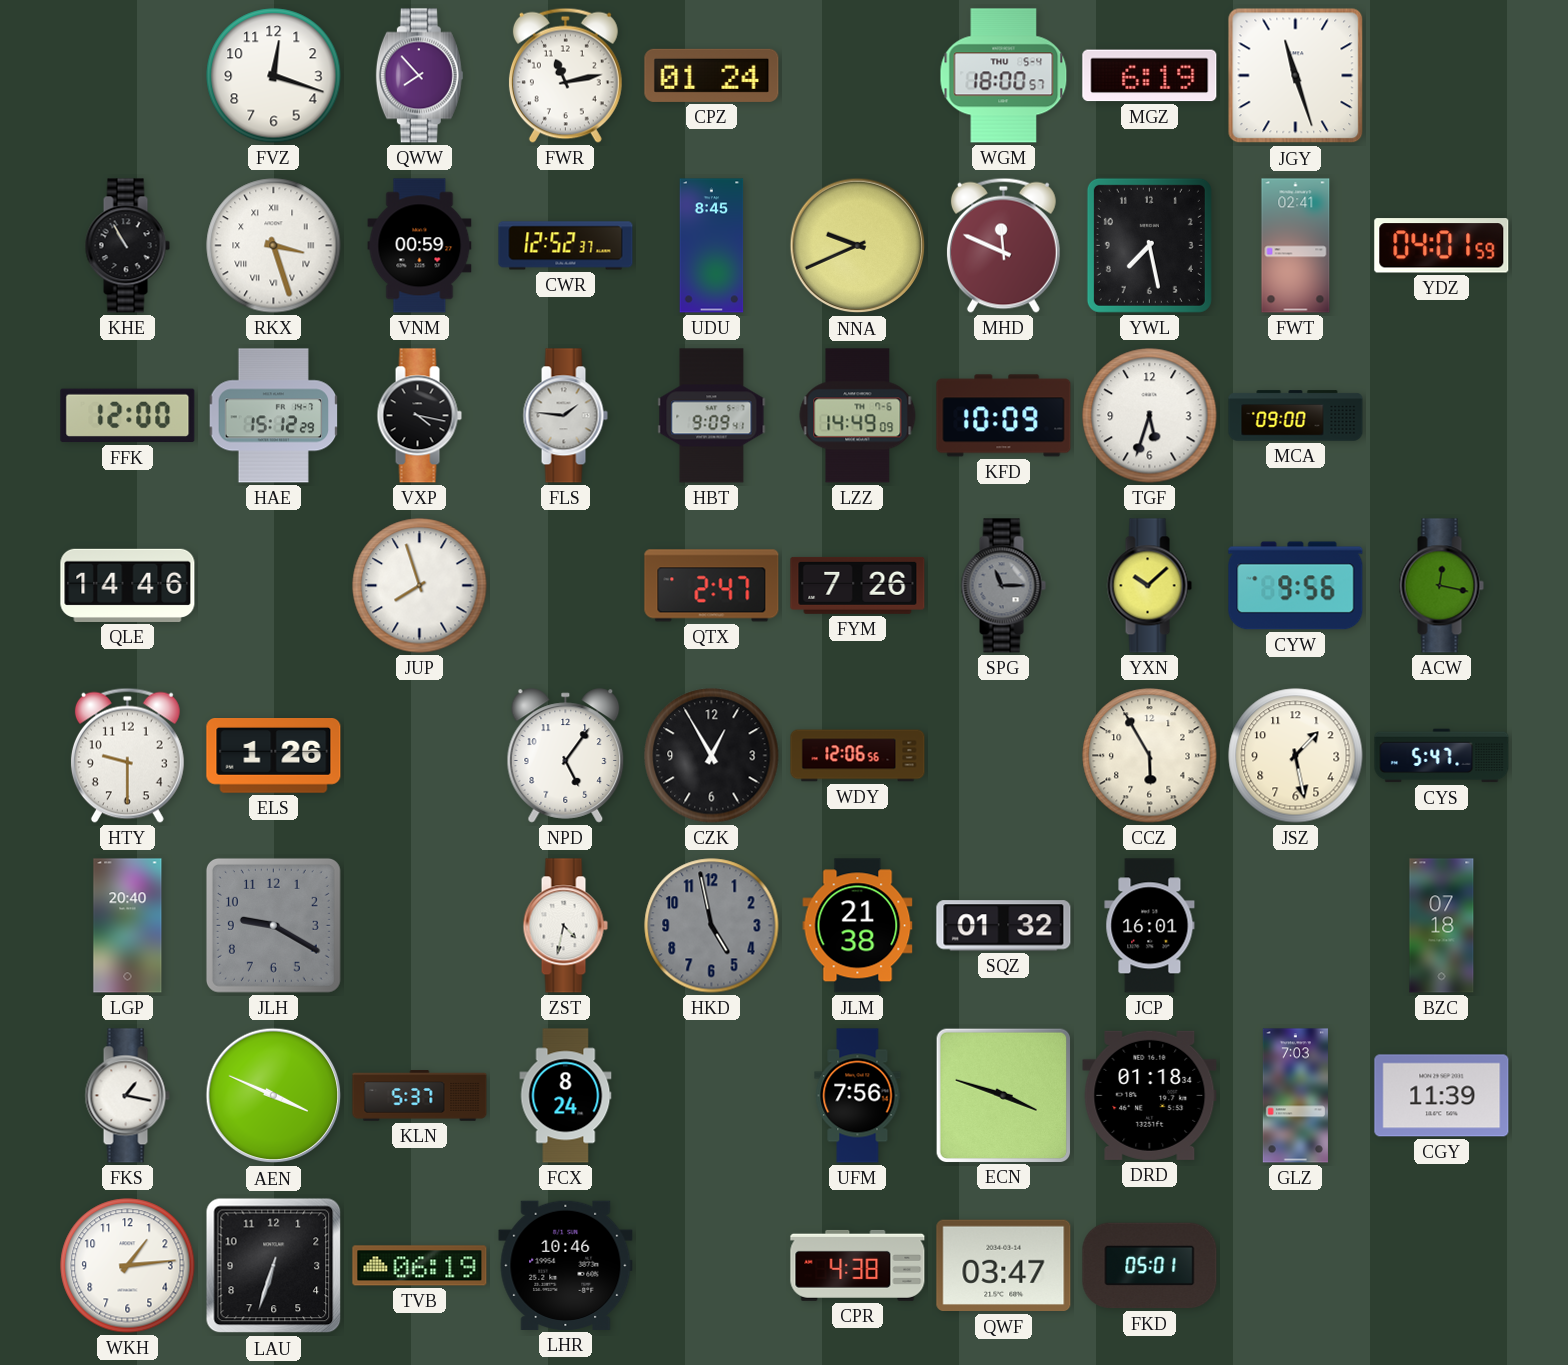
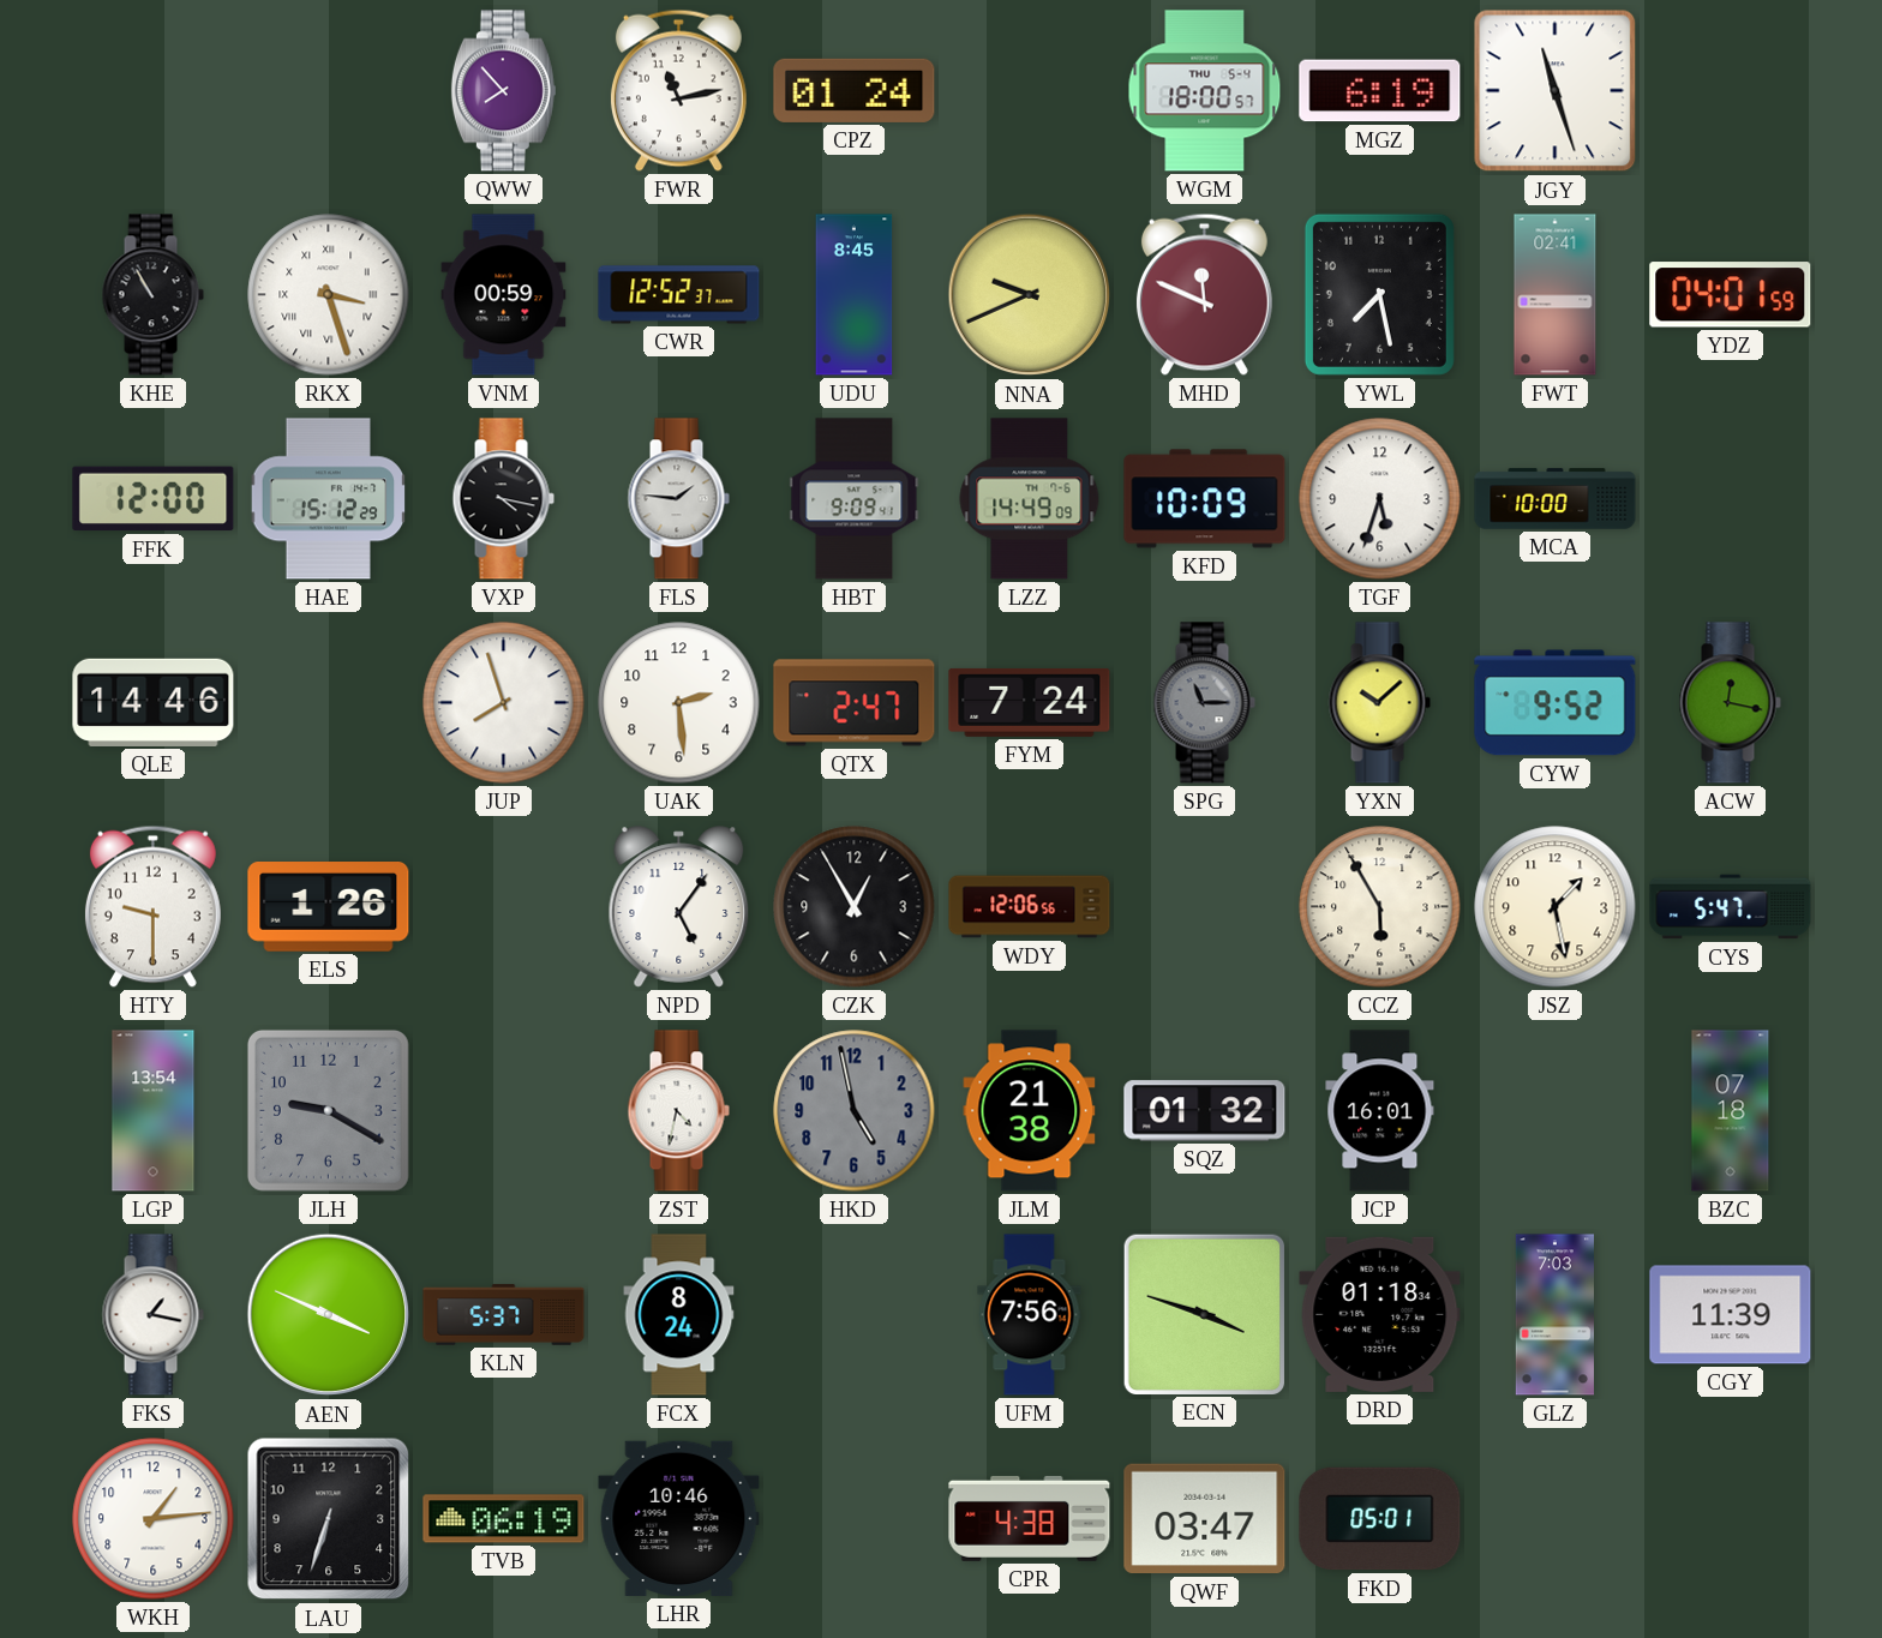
FVZ: 12:18 -> none (274, 76)
MCA: 09:00 -> 10:00 (1556, 499)
UAK: none -> 2:29 (679, 703)
FYM: 7:26 -> 7:24 (1030, 702)
CYW: 9:56 -> 9:52 (1556, 703)
LGP: 20:40 -> 13:54 (154, 1111)
